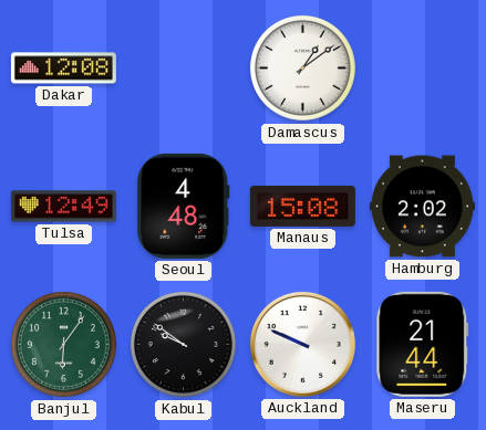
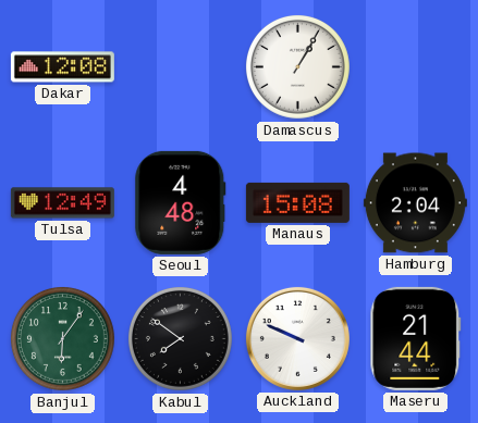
Damascus: 1:09 -> 1:05 (297, 66)
Hamburg: 2:02 -> 2:04 (415, 203)
Kabul: 9:51 -> 7:51 (180, 338)
